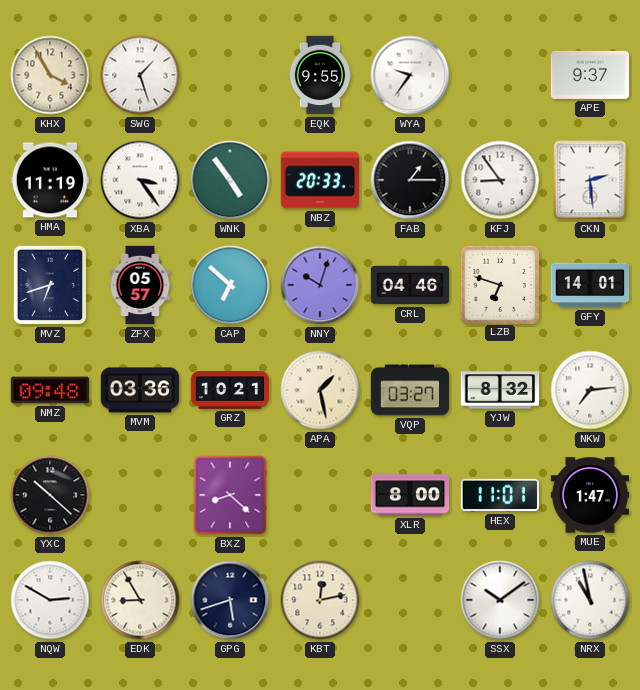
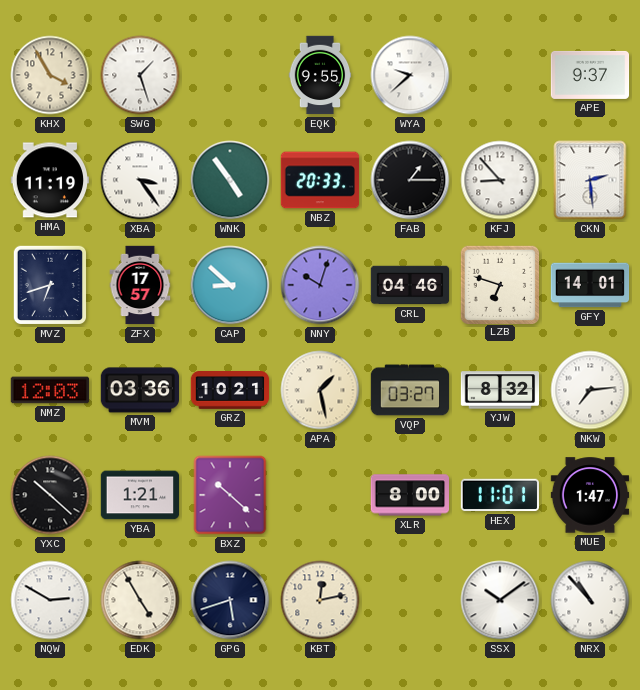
WYA: 9:36 -> 9:38 (410, 75)
KFJ: 8:54 -> 8:53 (500, 180)
ZFX: 05:57 -> 17:57 (140, 285)
CAP: 6:52 -> 8:52 (230, 285)
NMZ: 09:48 -> 12:03 (50, 390)
YBA: none -> 1:21 (140, 495)
BXZ: 8:22 -> 10:22 (230, 495)
EDK: 8:55 -> 4:55 (140, 600)
NRX: 10:58 -> 10:53 (590, 600)
